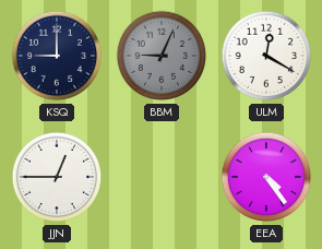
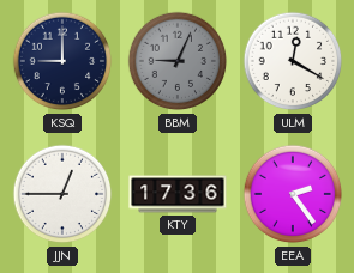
KTY: none -> 17:36 (178, 194)
EEA: 4:24 -> 2:24 (293, 194)
